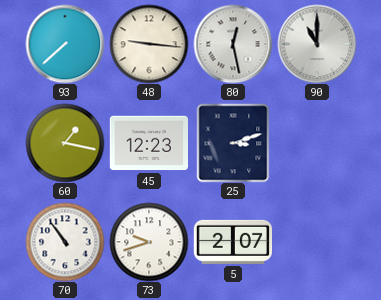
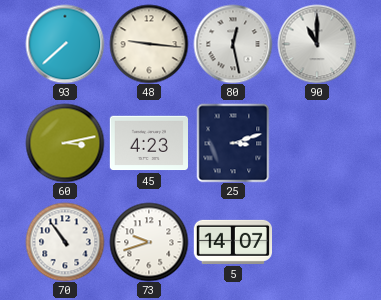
60: 1:17 -> 3:13 (65, 143)
45: 12:23 -> 4:23 (148, 143)
5: 2:07 -> 14:07 (232, 242)
